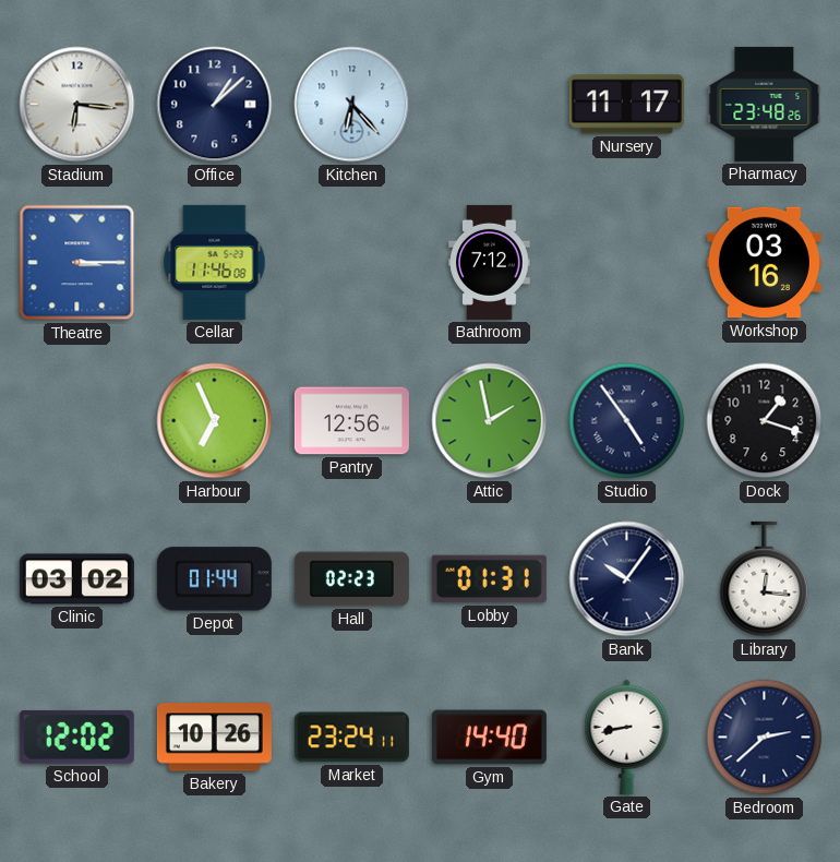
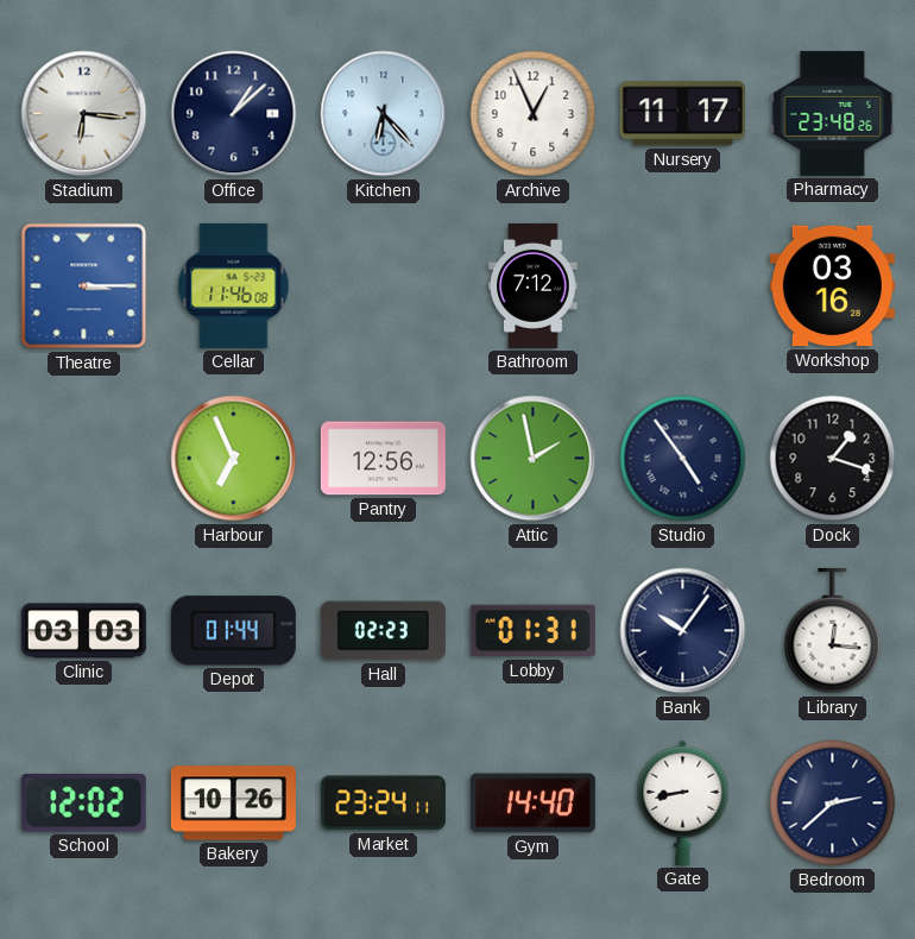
Archive: none -> 12:56 (534, 114)
Clinic: 03:02 -> 03:03 (83, 631)
